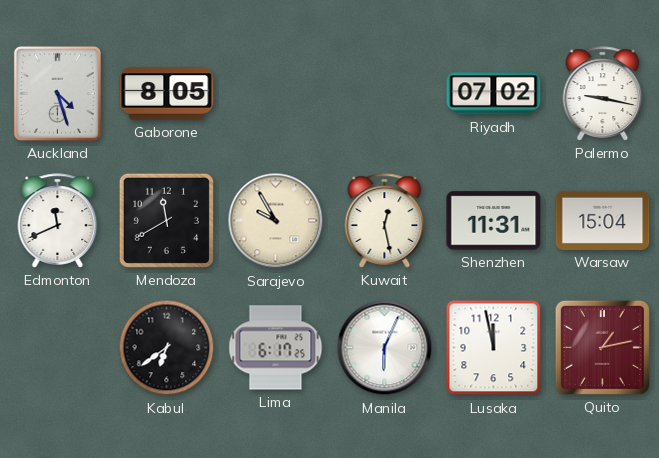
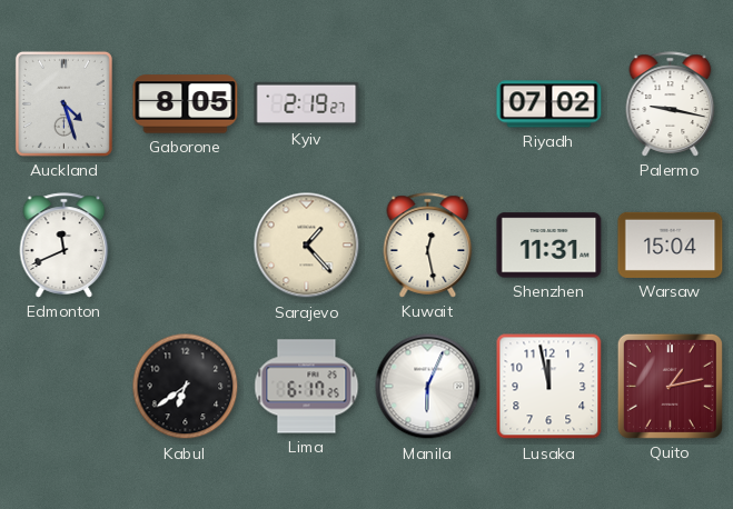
Kyiv: none -> 2:19 (307, 103)
Mendoza: 11:40 -> none (166, 220)
Sarajevo: 9:55 -> 1:23 (307, 246)
